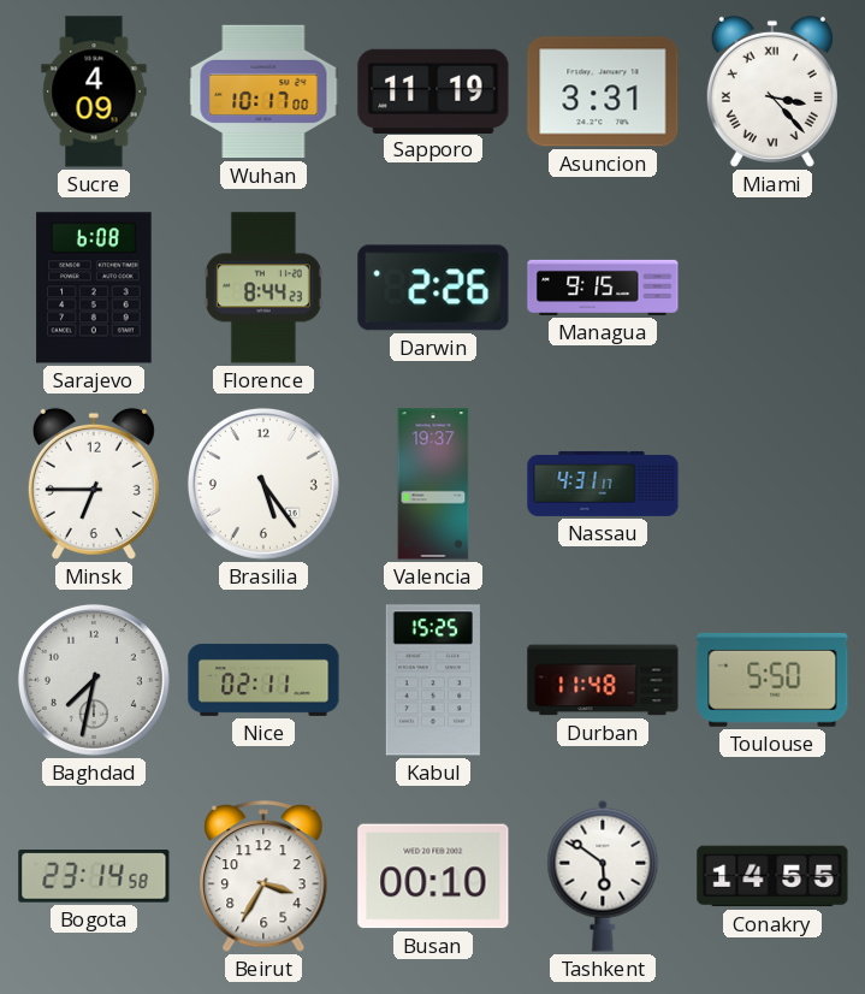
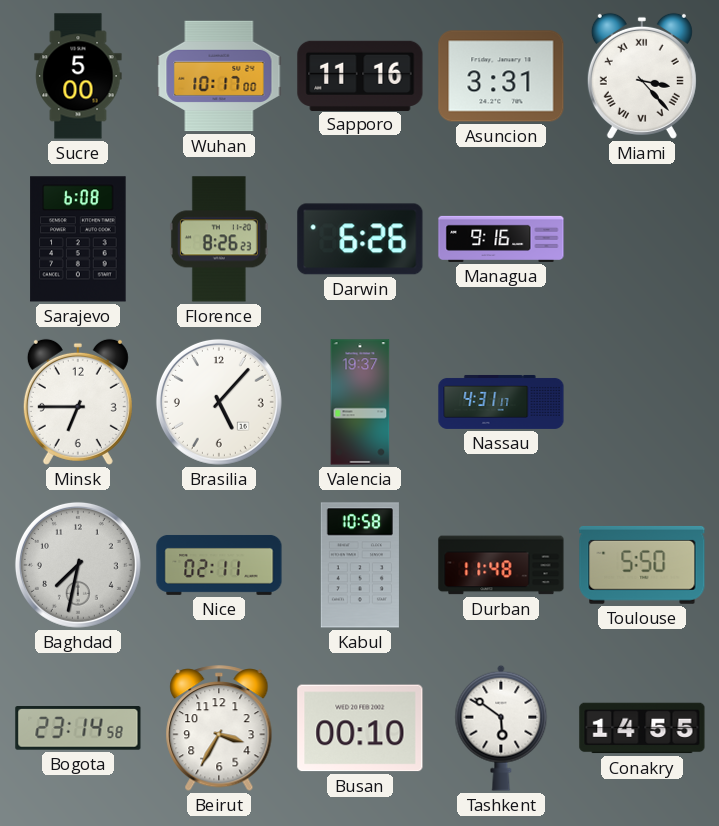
Sucre: 4:09 -> 5:00 (78, 76)
Sapporo: 11:19 -> 11:16 (360, 75)
Florence: 8:44 -> 8:26 (219, 239)
Darwin: 2:26 -> 6:26 (360, 239)
Managua: 9:15 -> 9:16 (501, 239)
Brasilia: 5:24 -> 5:07 (219, 402)
Kabul: 15:25 -> 10:58 (360, 565)
